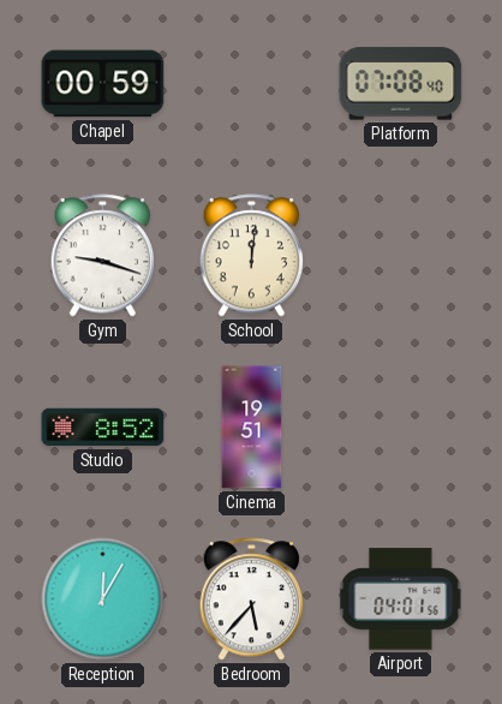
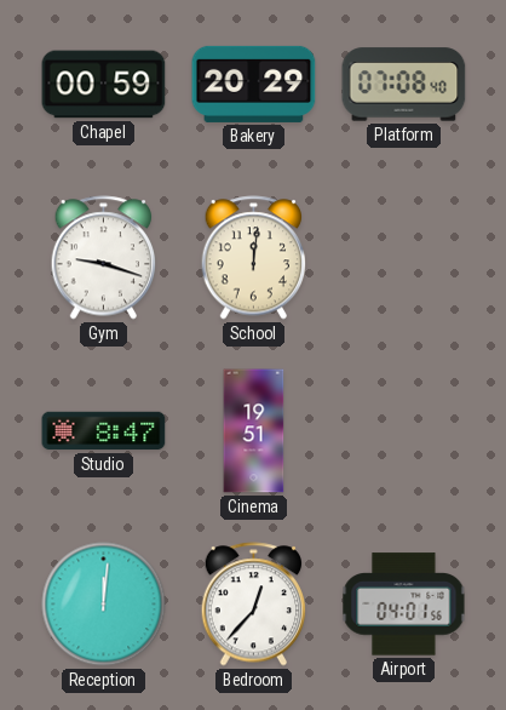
Bakery: none -> 20:29 (254, 84)
Studio: 8:52 -> 8:47 (104, 431)
Reception: 12:05 -> 12:01 (104, 605)
Bedroom: 5:37 -> 12:37 (254, 605)
